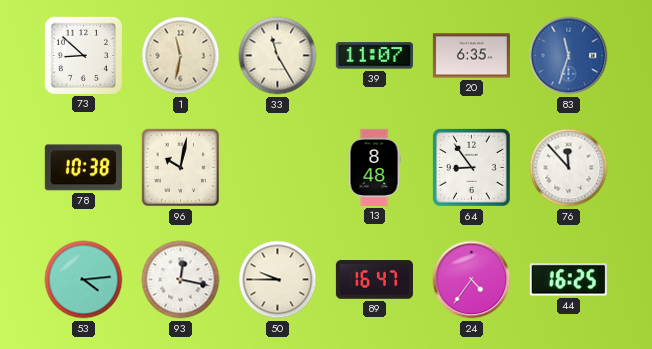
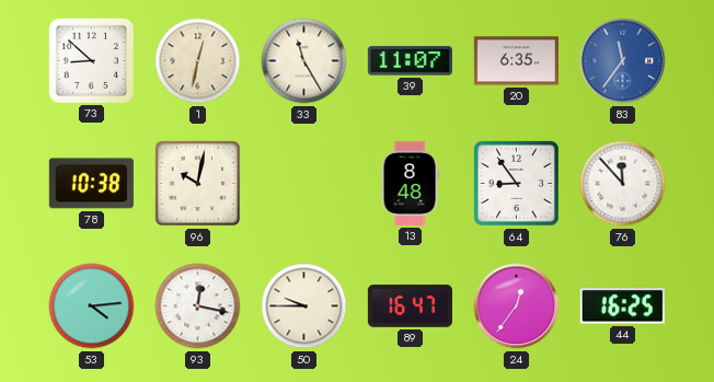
1: 11:32 -> 12:32 (198, 61)
83: 11:33 -> 11:36 (623, 61)
24: 4:36 -> 12:36 (517, 306)
